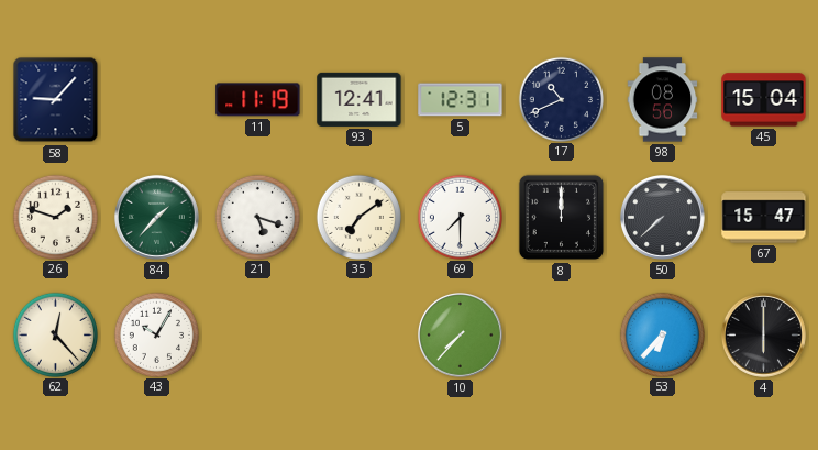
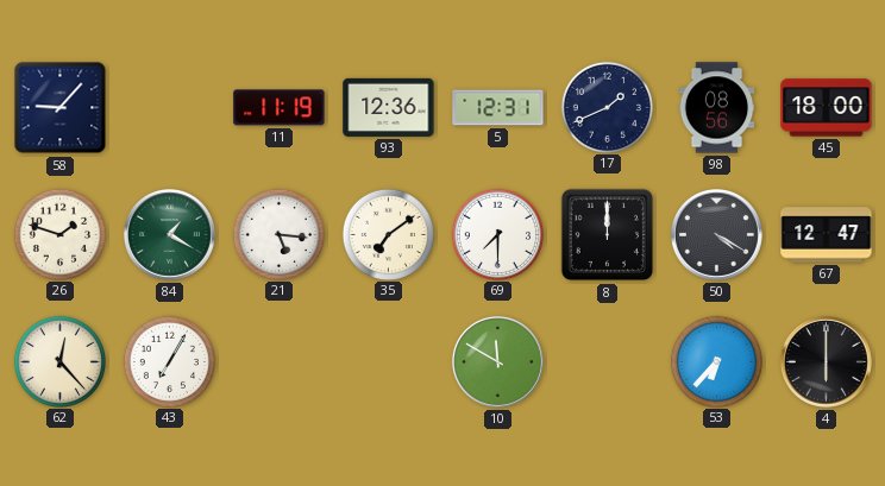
93: 12:41 -> 12:36 (389, 107)
17: 10:41 -> 1:41 (607, 107)
45: 15:04 -> 18:00 (827, 108)
84: 1:37 -> 1:20 (170, 235)
21: 5:18 -> 5:16 (278, 234)
50: 7:38 -> 4:20 (717, 235)
67: 15:47 -> 12:47 (827, 235)
43: 10:05 -> 7:05 (169, 361)
10: 7:37 -> 11:50 (498, 362)
